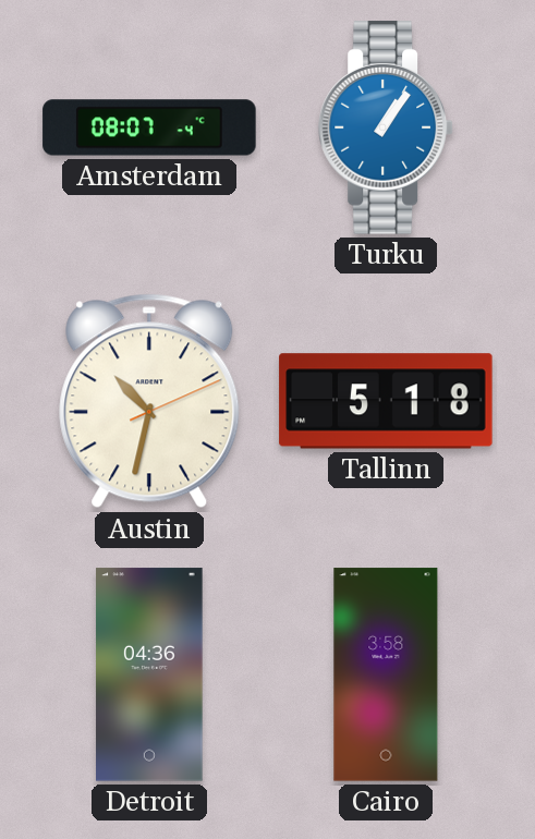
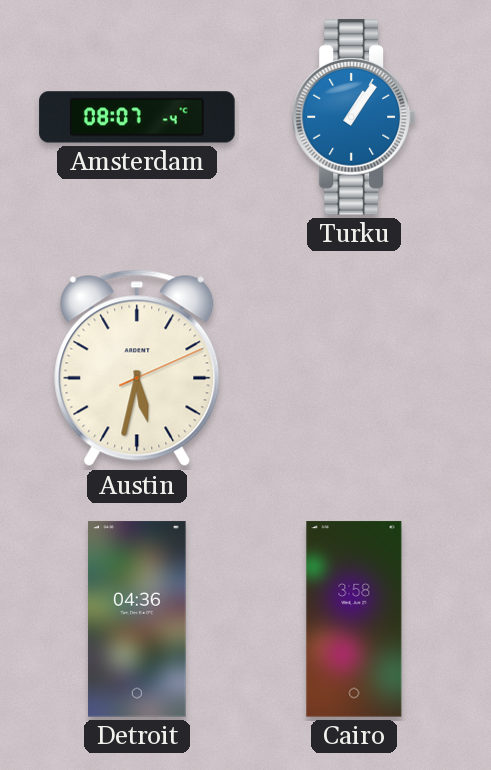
Austin: 10:32 -> 5:32 (137, 368)
Tallinn: 5:18 -> none (386, 401)
